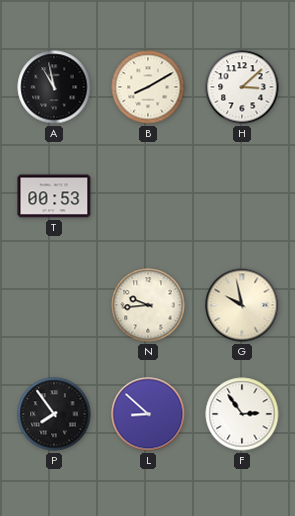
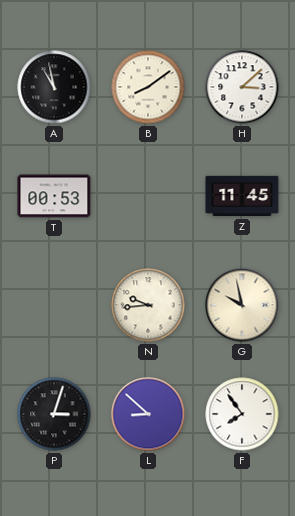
B: 8:10 -> 8:09 (148, 87)
Z: none -> 11:45 (242, 196)
P: 7:54 -> 3:03 (54, 414)
F: 2:54 -> 7:54 (242, 414)
